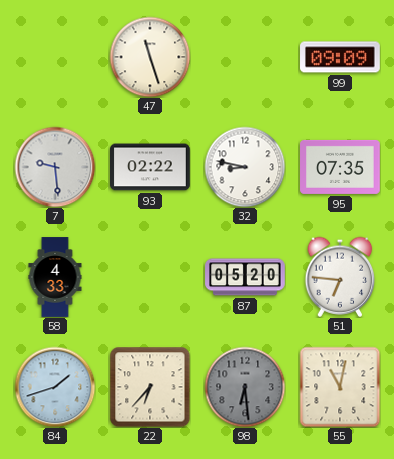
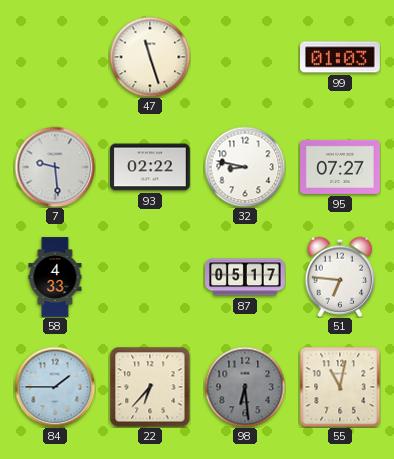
99: 09:09 -> 01:03 (340, 57)
95: 07:35 -> 07:27 (340, 167)
87: 05:20 -> 05:17 (245, 277)
84: 1:42 -> 1:45 (55, 387)
